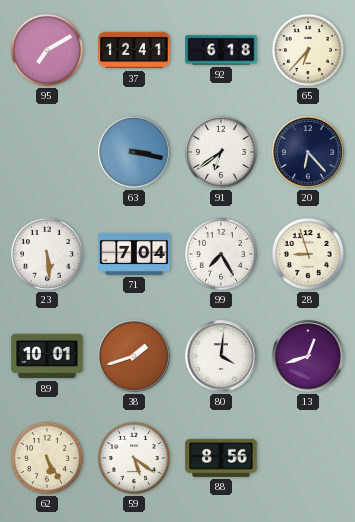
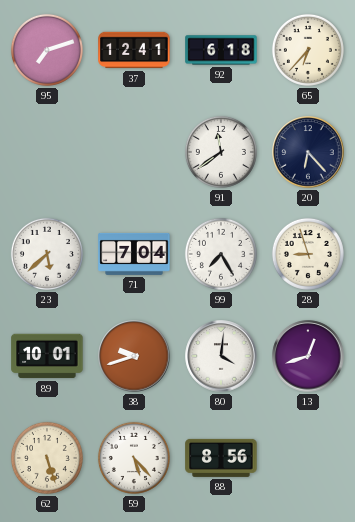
95: 7:10 -> 7:12 (47, 50)
63: 3:17 -> none (134, 152)
91: 6:39 -> 11:39 (221, 152)
23: 5:29 -> 5:38 (47, 254)
38: 1:42 -> 9:42 (134, 356)
62: 5:25 -> 5:27 (47, 458)
59: 5:21 -> 5:23 (134, 458)
